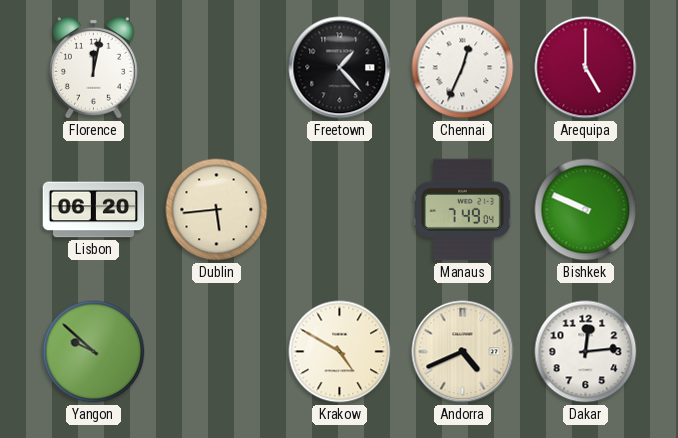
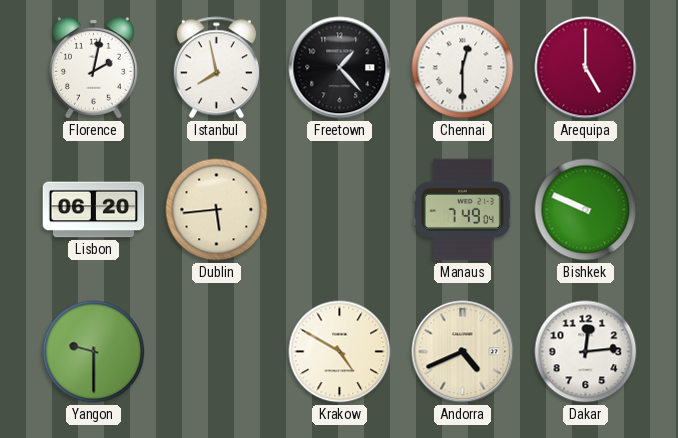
Florence: 12:02 -> 2:02 (93, 67)
Istanbul: none -> 7:58 (216, 68)
Chennai: 12:34 -> 12:30 (463, 68)
Yangon: 9:52 -> 9:30 (94, 352)
